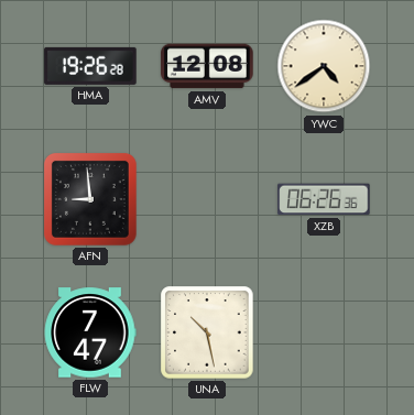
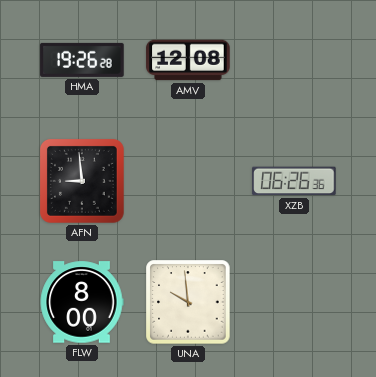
YWC: 4:39 -> none (324, 66)
FLW: 7:47 -> 8:00 (82, 302)
UNA: 10:28 -> 9:59 (188, 302)
